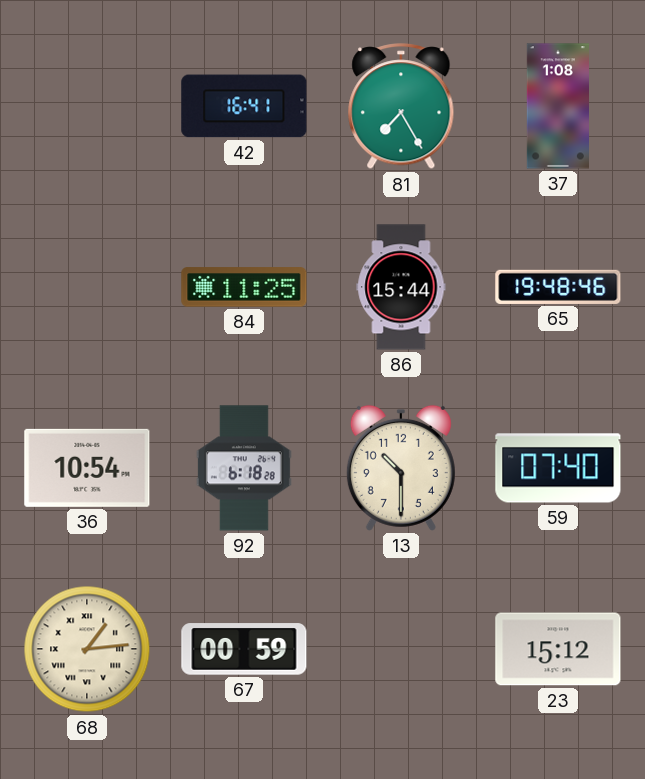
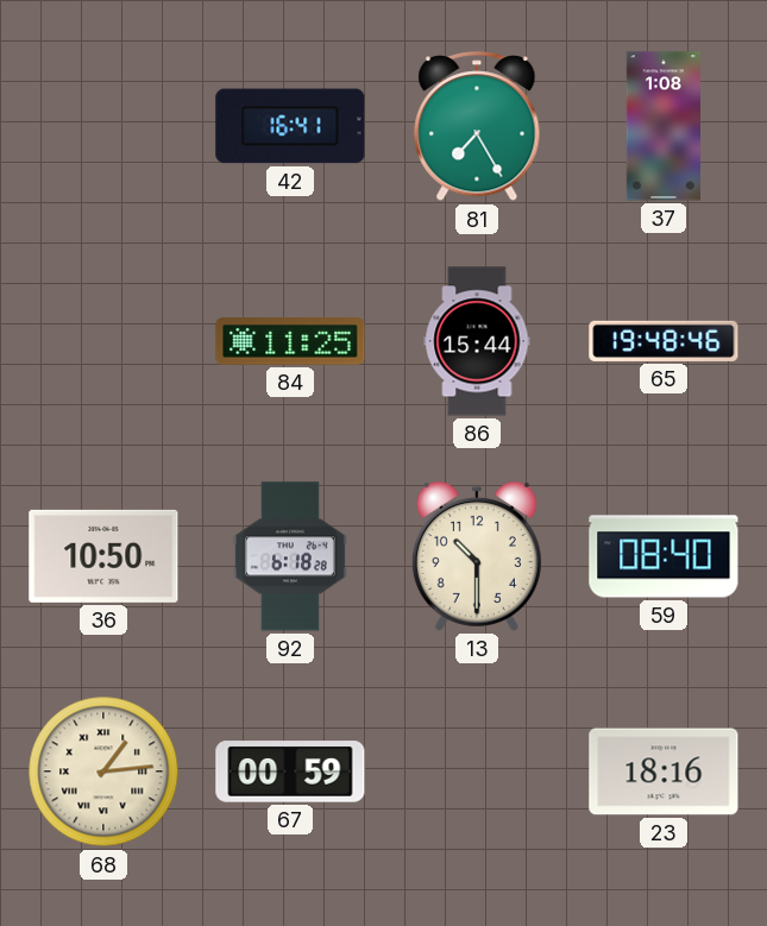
36: 10:54 -> 10:50 (103, 556)
59: 07:40 -> 08:40 (664, 556)
23: 15:12 -> 18:16 (664, 771)
